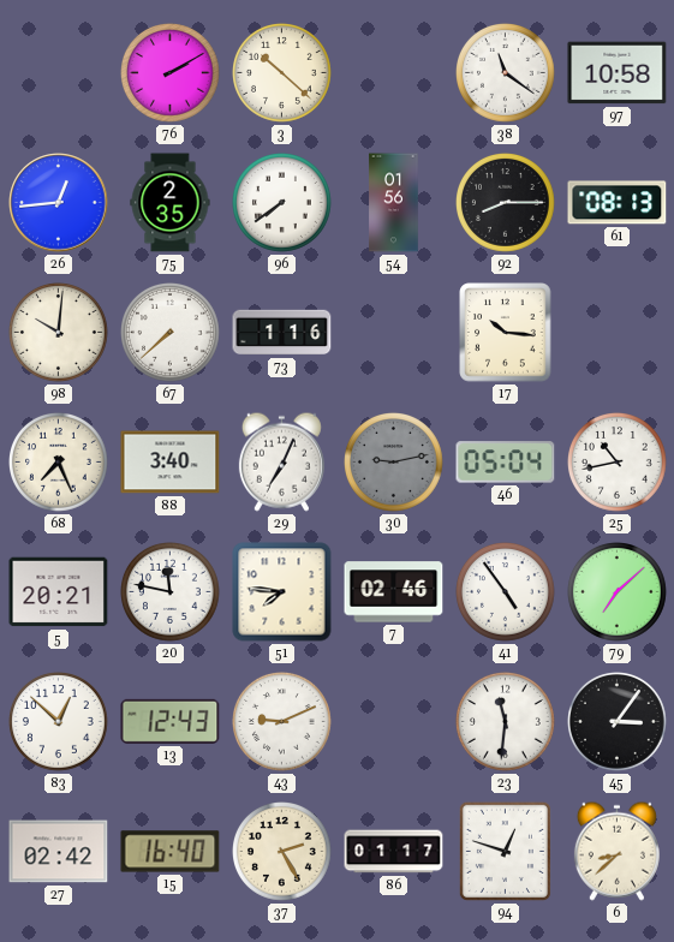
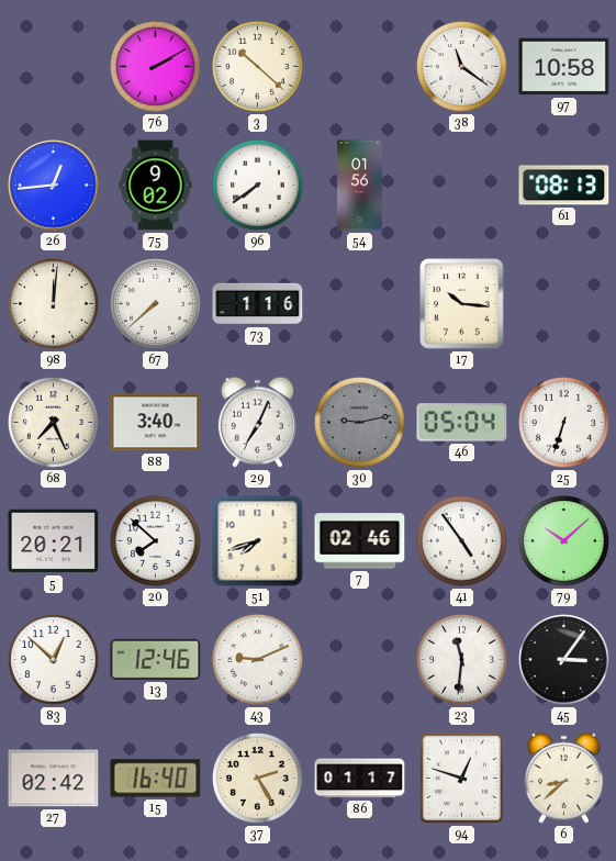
75: 2:35 -> 9:02 (156, 186)
92: 8:15 -> none (506, 203)
98: 10:01 -> 12:01 (54, 304)
25: 10:43 -> 6:33 (564, 423)
20: 11:47 -> 7:52 (156, 541)
51: 7:46 -> 7:42 (258, 541)
79: 7:08 -> 10:08 (564, 541)
13: 12:43 -> 12:46 (156, 659)
